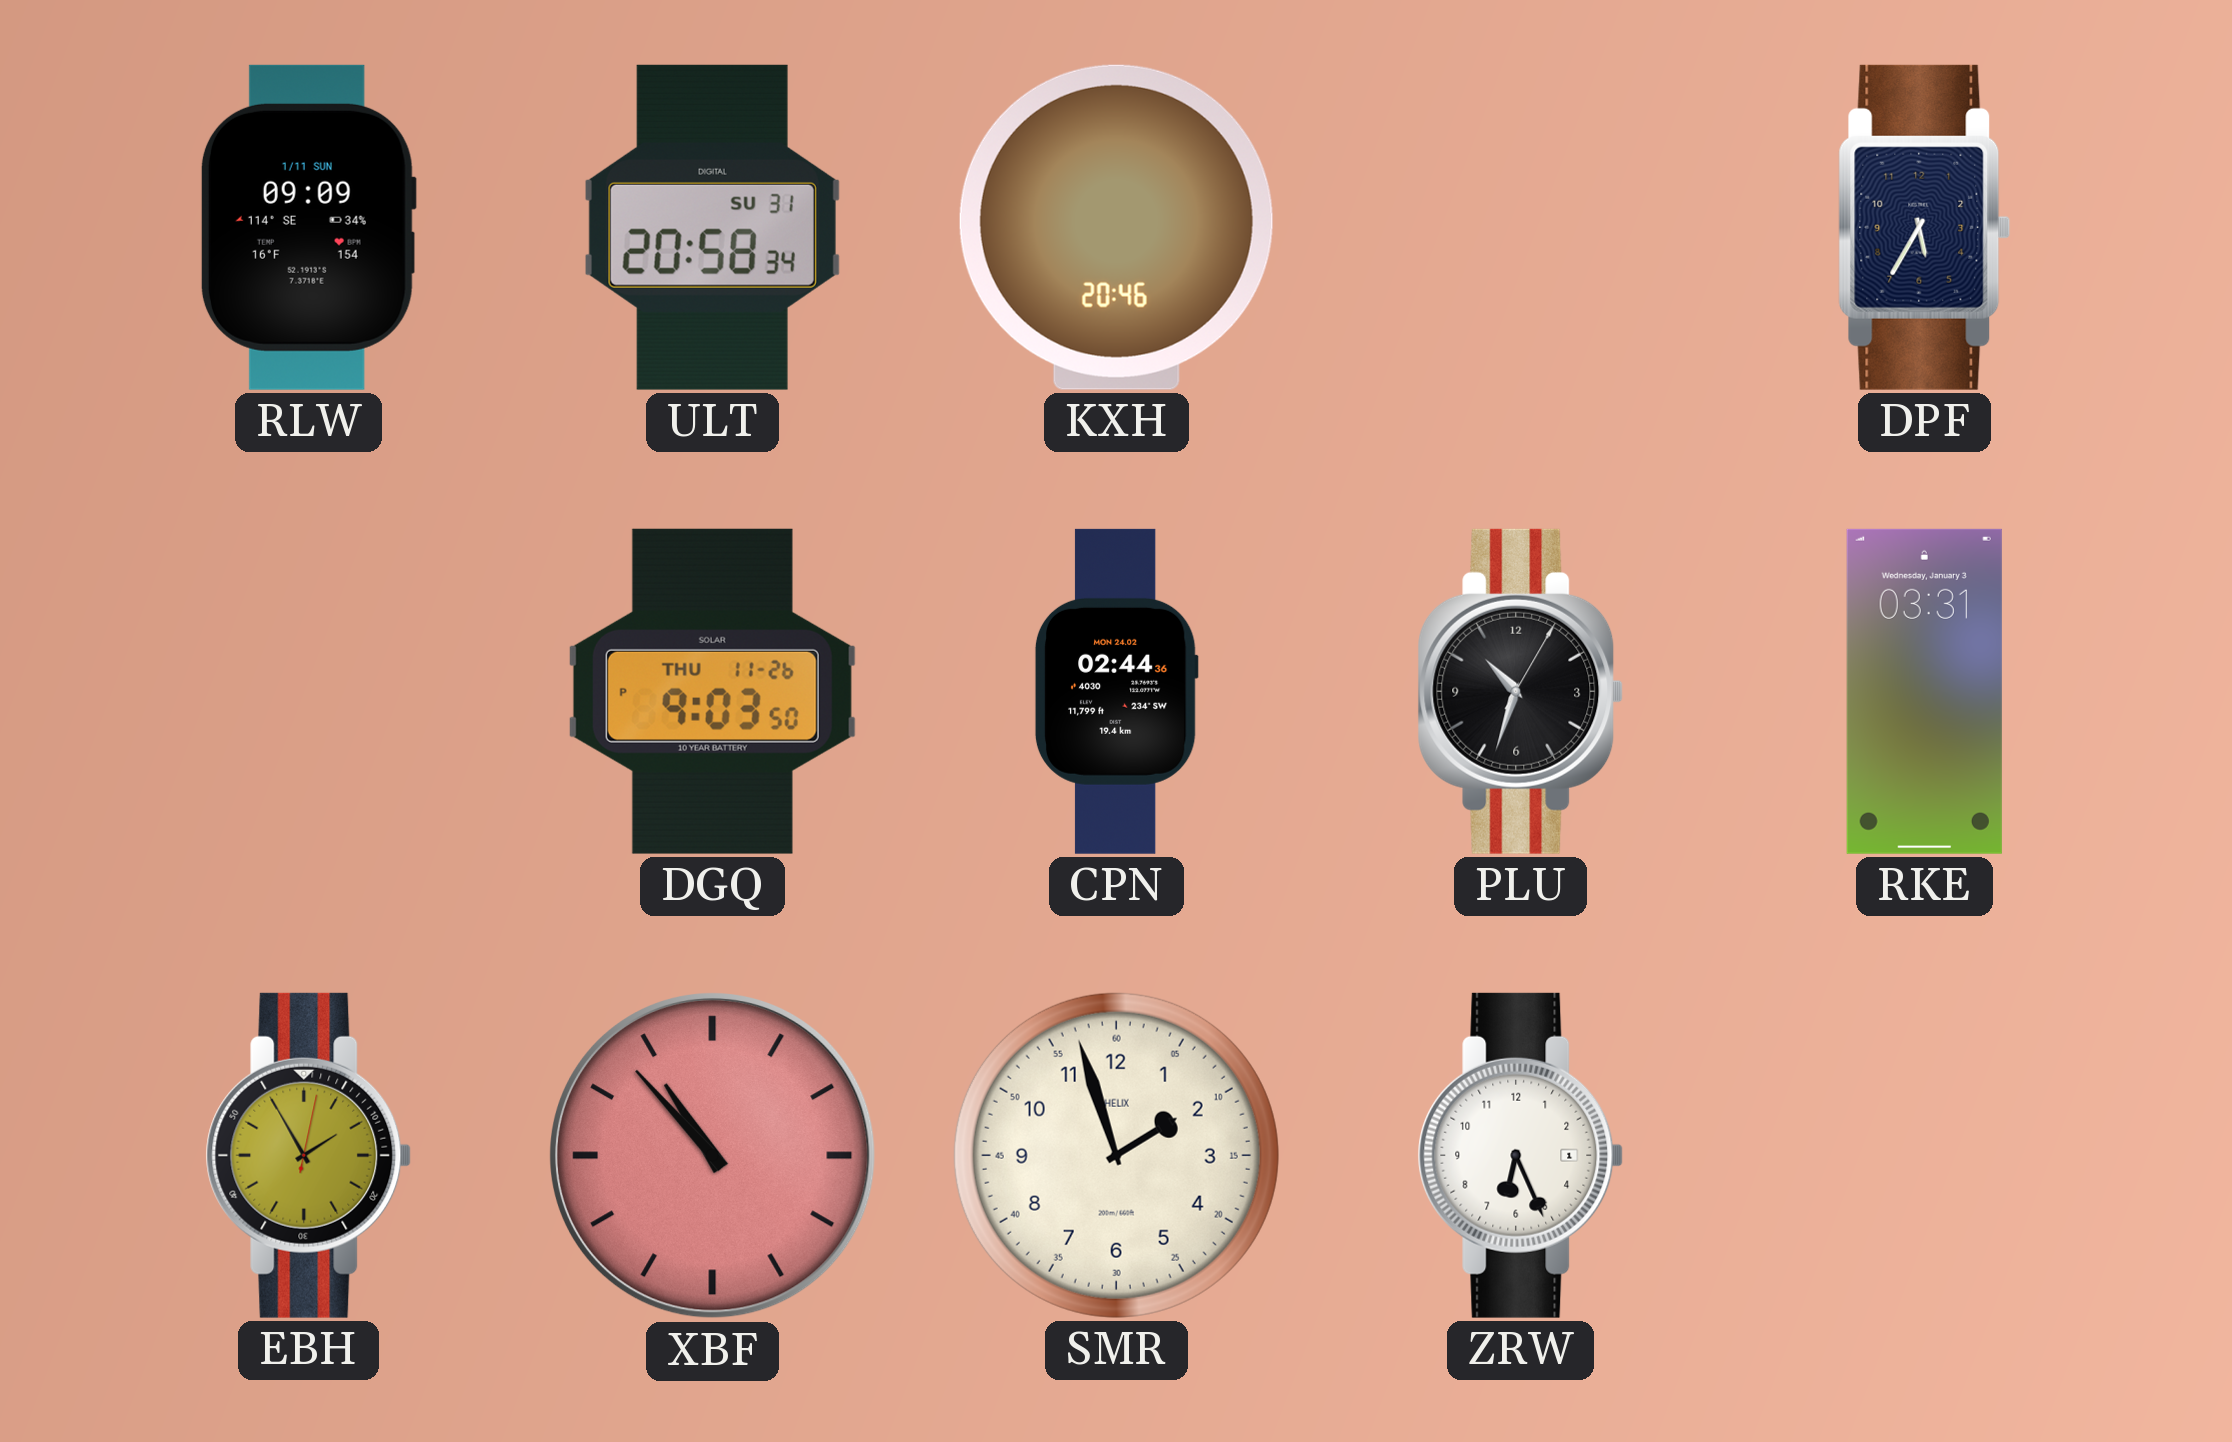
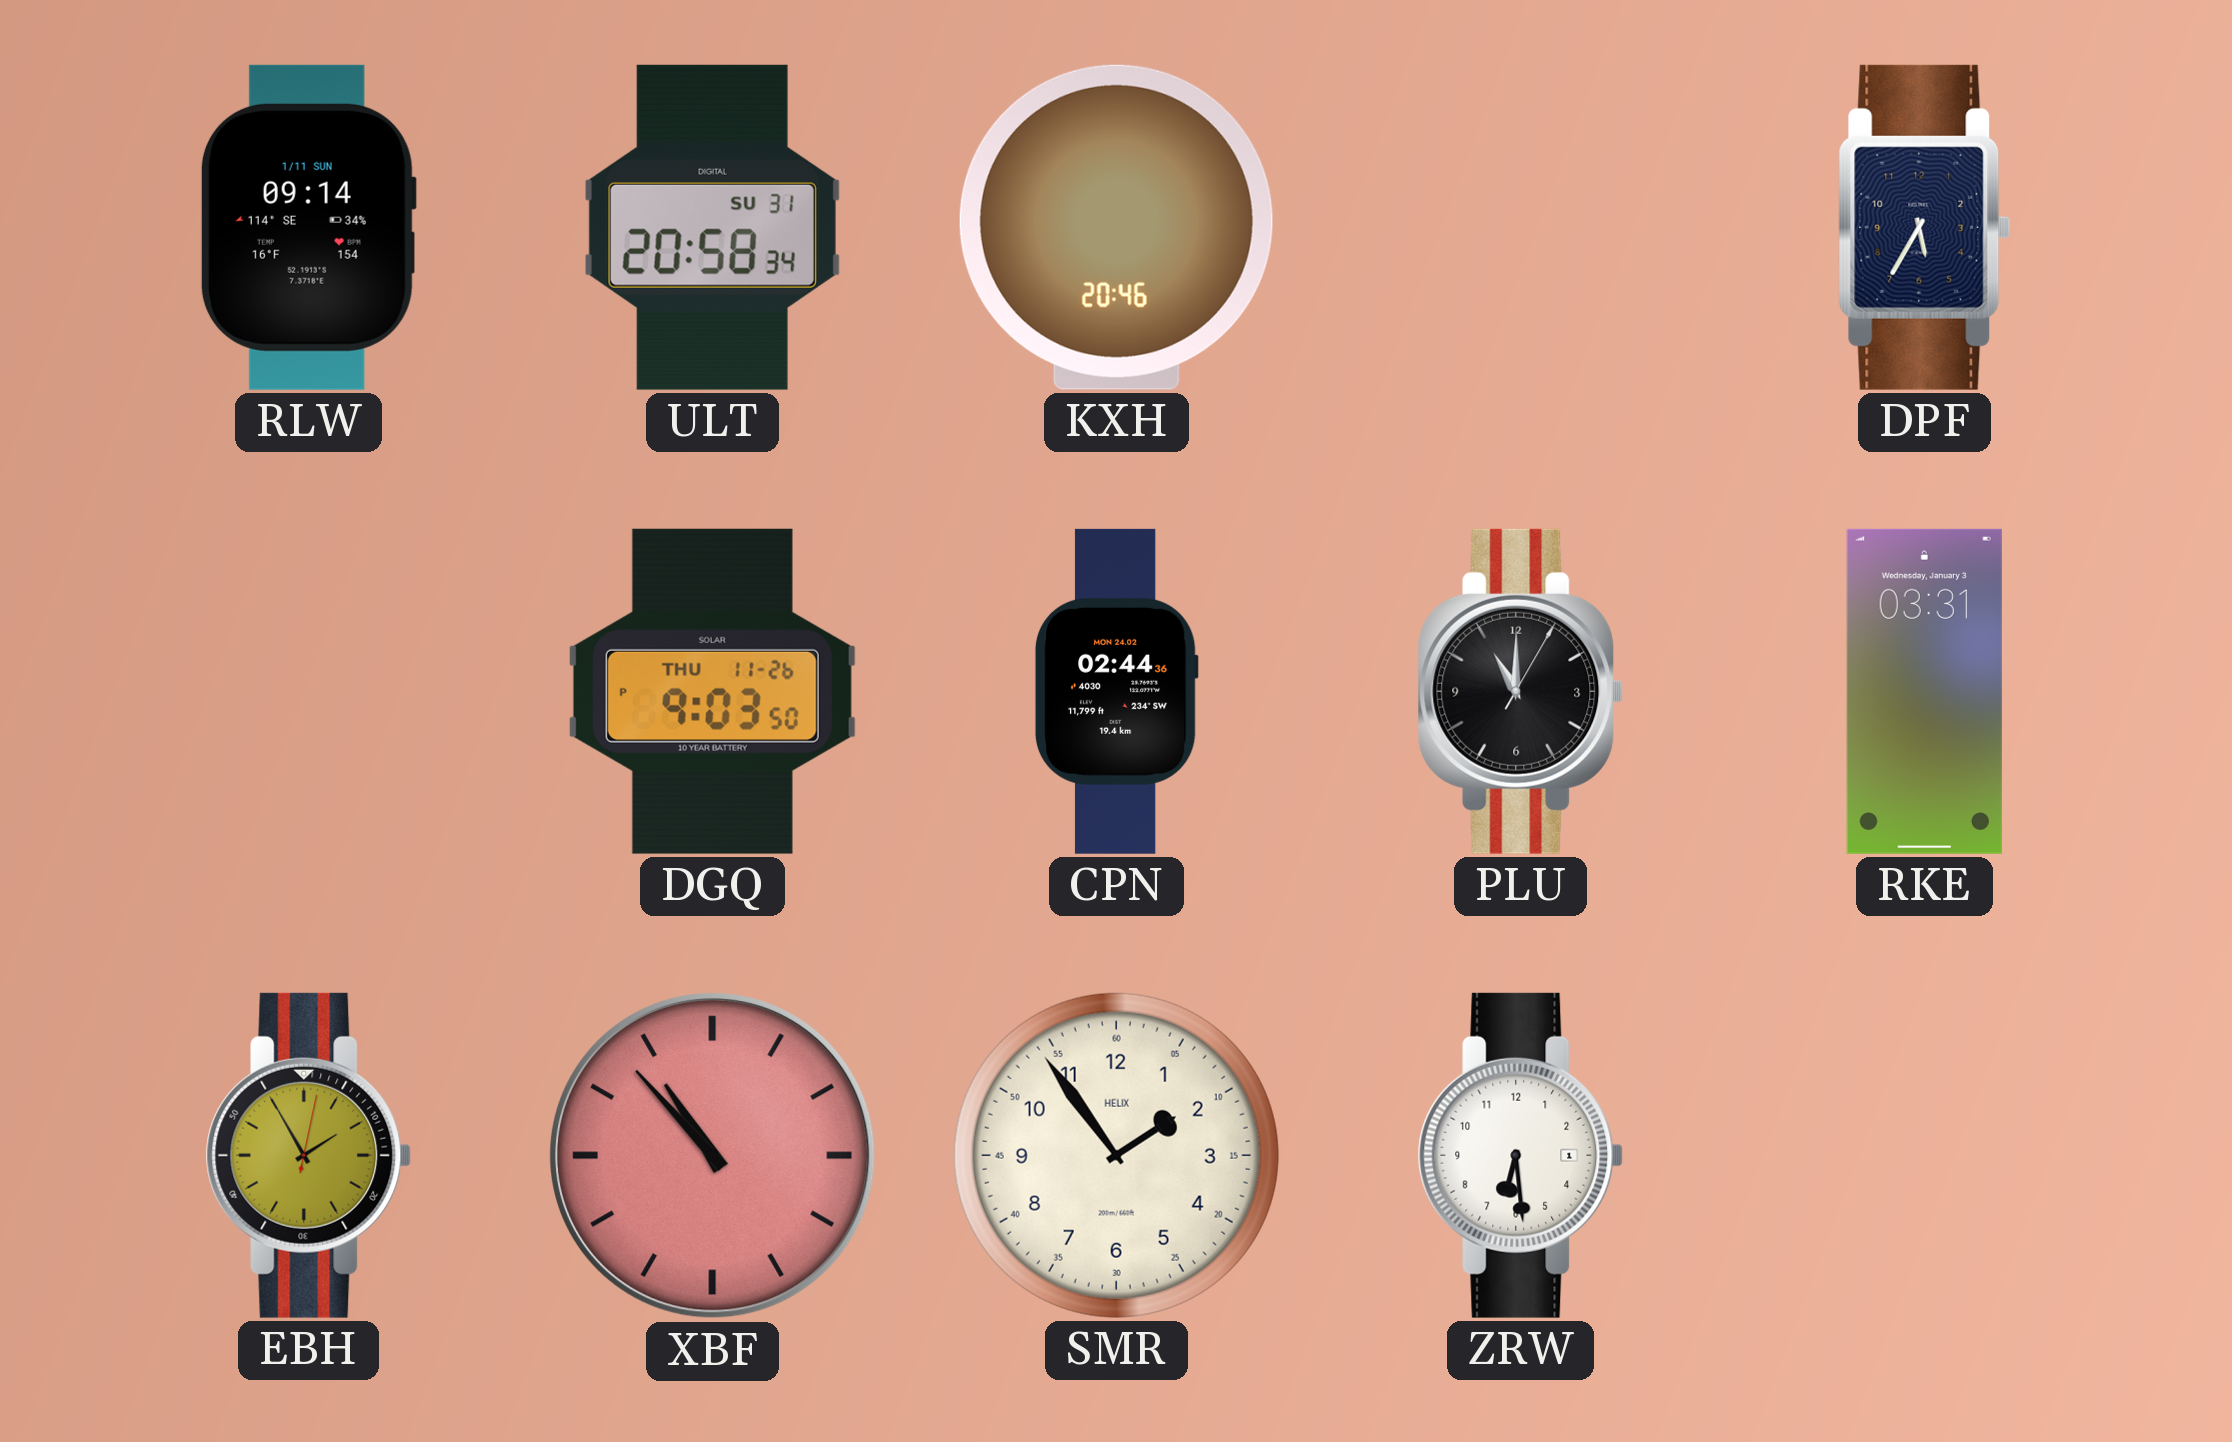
RLW: 09:09 -> 09:14 (308, 227)
PLU: 10:33 -> 11:00 (1521, 691)
SMR: 1:57 -> 1:54 (1116, 1155)
ZRW: 6:26 -> 6:29 (1521, 1155)
